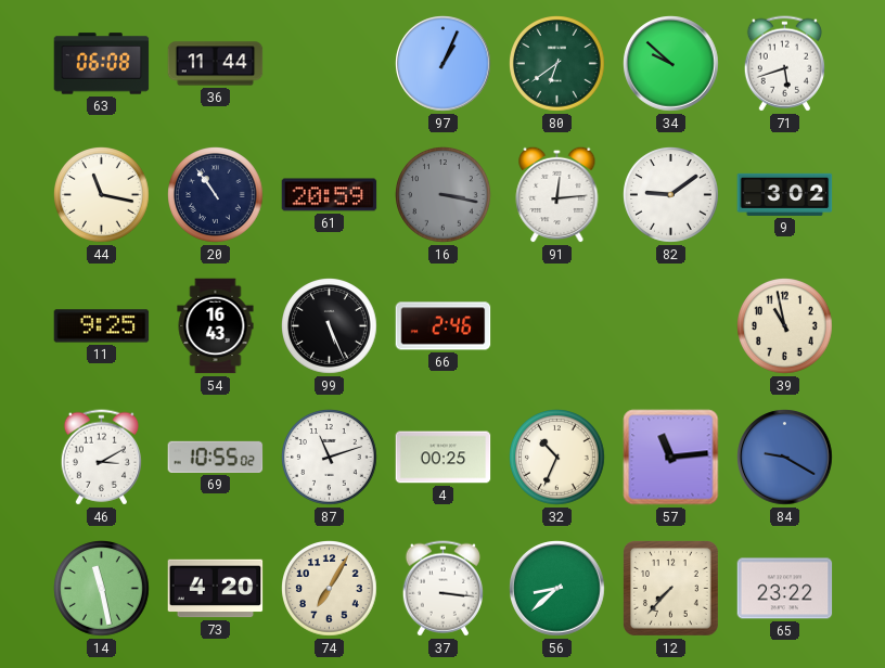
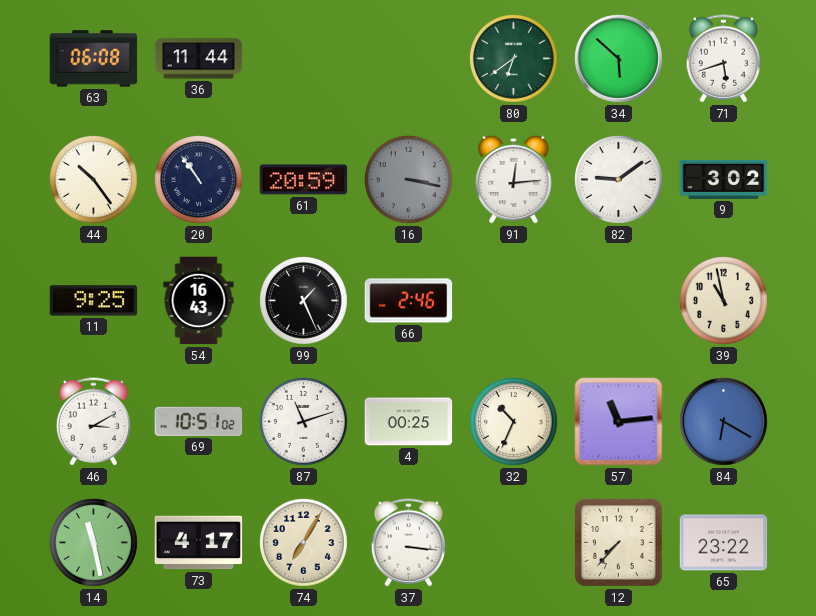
97: 1:04 -> none (444, 64)
34: 9:52 -> 5:52 (619, 59)
44: 11:17 -> 10:24 (94, 180)
99: 5:26 -> 1:26 (304, 301)
69: 10:55 -> 10:51 (199, 421)
84: 9:20 -> 6:20 (724, 422)
73: 4:20 -> 4:17 (199, 543)
56: 8:38 -> none (557, 589)
